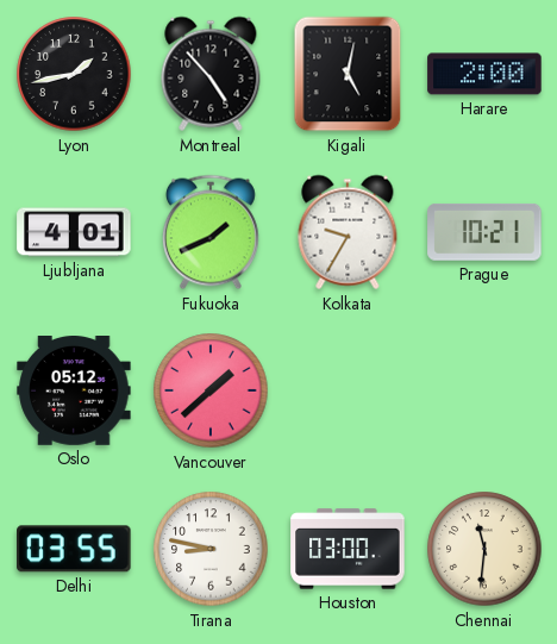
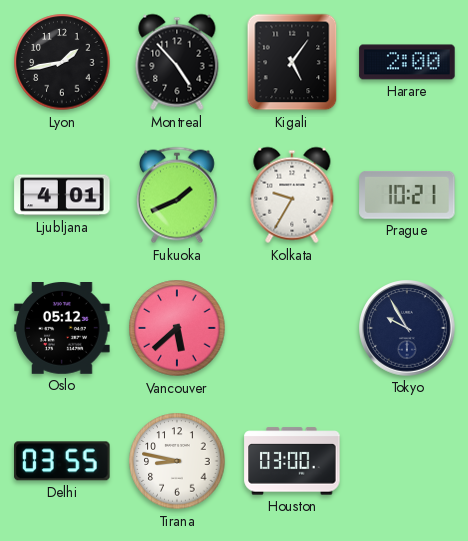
Kigali: 5:02 -> 5:06 (292, 62)
Vancouver: 1:38 -> 5:38 (177, 328)
Tokyo: none -> 9:55 (407, 328)
Chennai: 11:31 -> none (484, 549)
